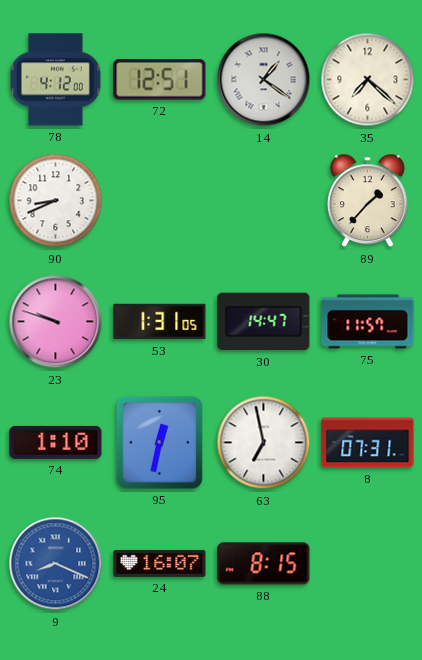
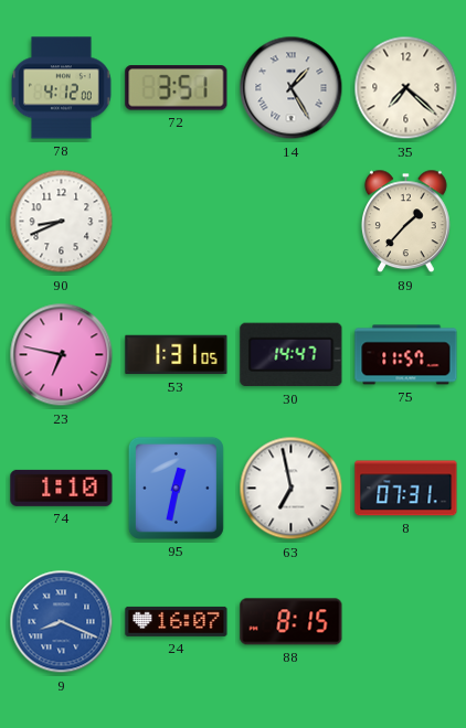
72: 12:51 -> 3:51 (177, 88)
14: 1:21 -> 1:25 (292, 88)
23: 9:48 -> 6:47 (62, 355)
